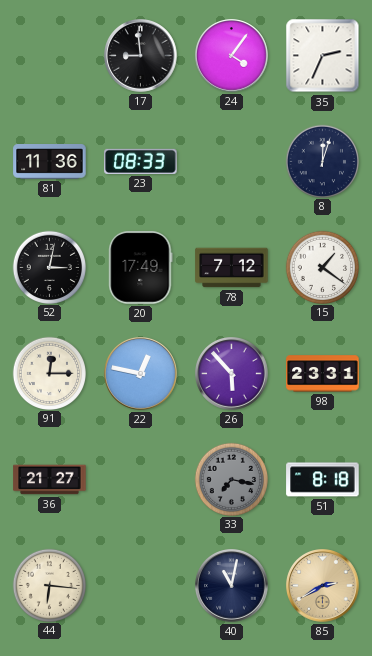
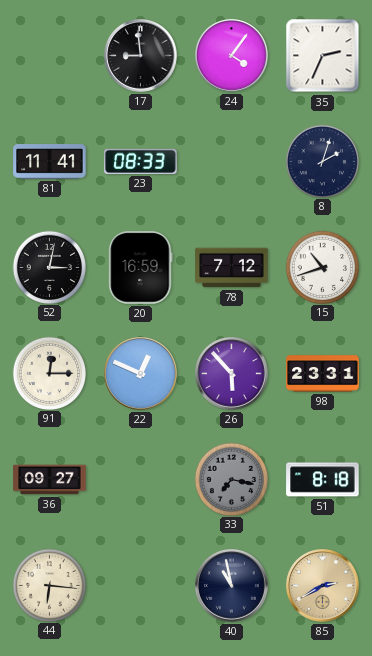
81: 11:36 -> 11:41 (50, 162)
8: 12:03 -> 2:03 (322, 161)
20: 17:49 -> 16:59 (141, 268)
15: 1:21 -> 10:42 (322, 267)
22: 12:47 -> 12:49 (141, 374)
36: 21:27 -> 09:27 (50, 480)
40: 11:02 -> 10:58 (232, 586)
